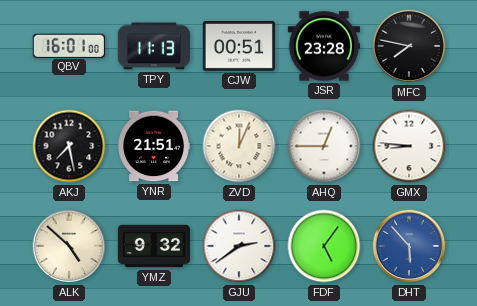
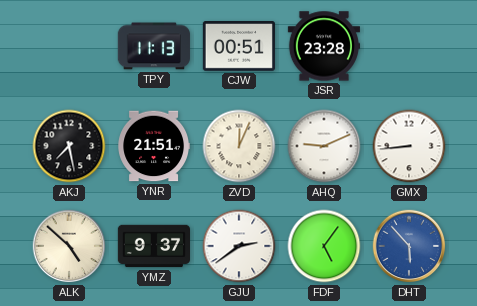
QBV: 16:01 -> none (69, 45)
MFC: 7:47 -> none (409, 46)
AHQ: 12:45 -> 9:11 (324, 146)
GMX: 8:46 -> 8:44 (409, 146)
YMZ: 9:32 -> 9:37 (153, 246)
